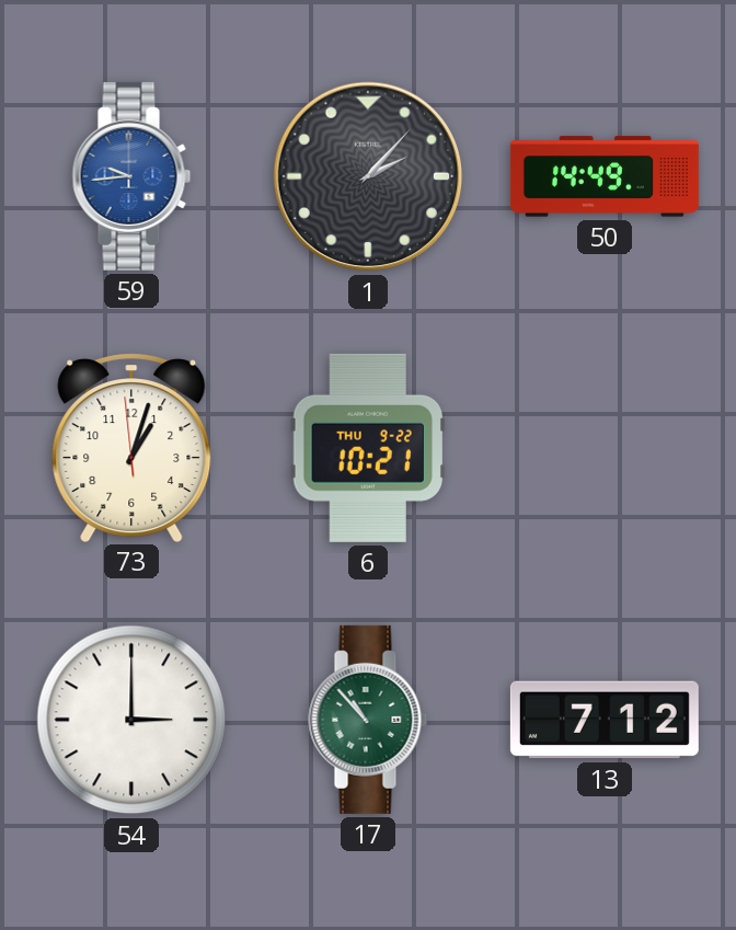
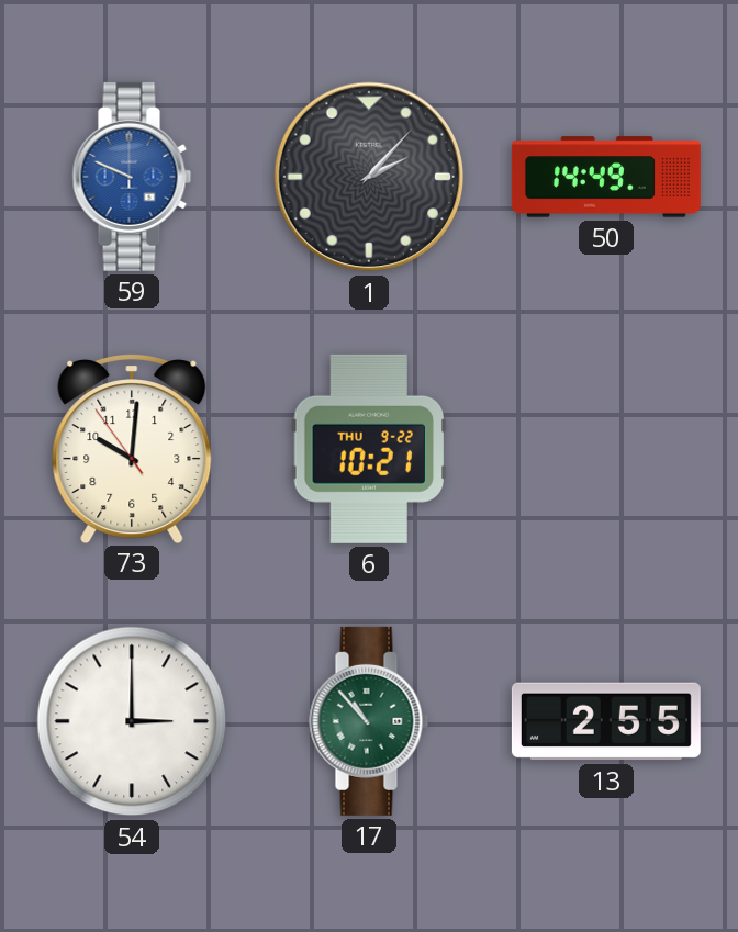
59: 9:44 -> 9:49 (132, 177)
73: 1:02 -> 10:00 (132, 448)
13: 7:12 -> 2:55 (606, 721)
